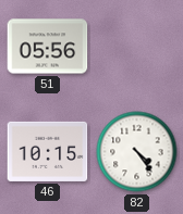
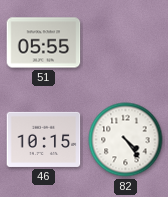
51: 05:56 -> 05:55 (44, 43)
